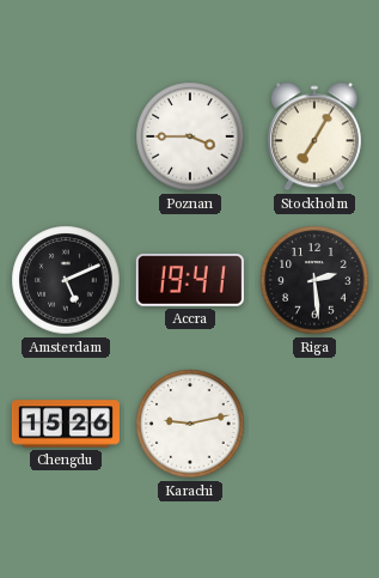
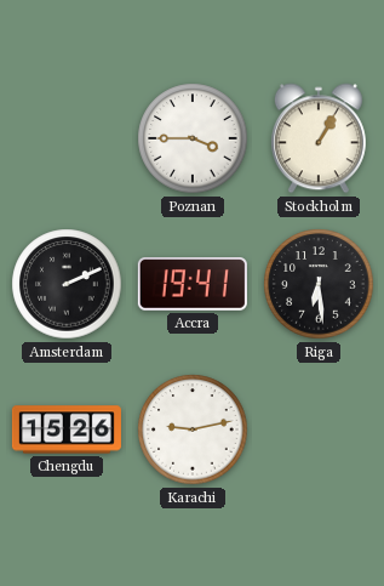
Stockholm: 7:05 -> 1:05 (319, 138)
Amsterdam: 5:11 -> 2:11 (67, 284)
Riga: 2:29 -> 6:29 (319, 284)
